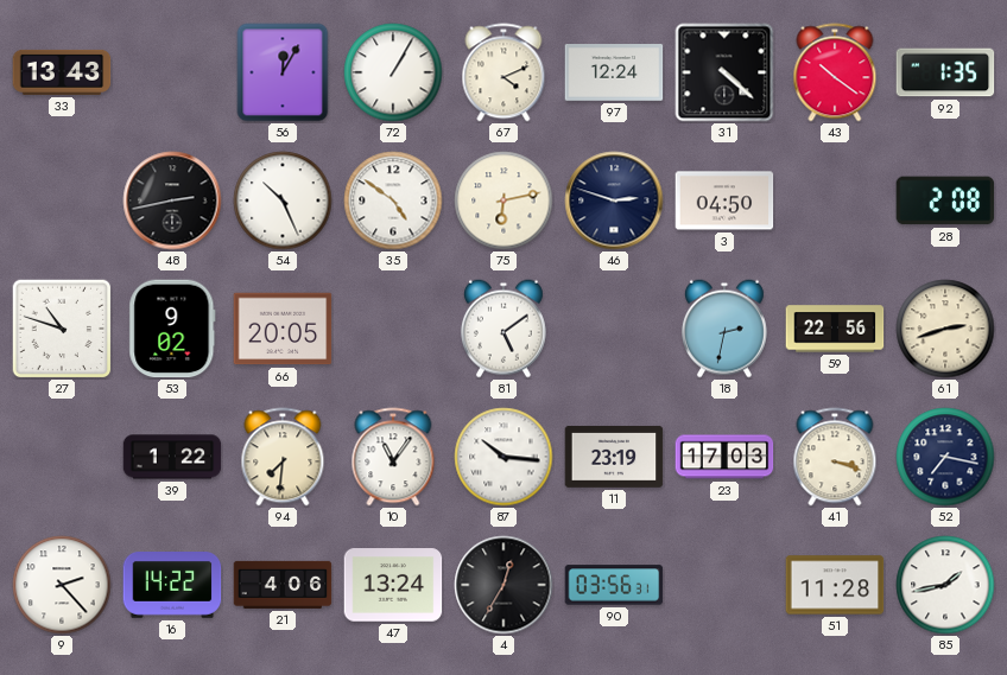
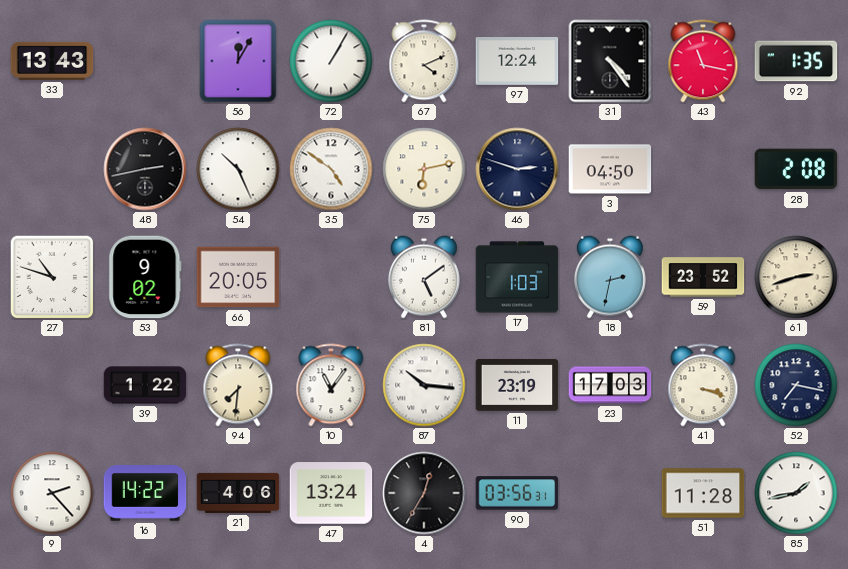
31: 4:22 -> 4:24 (610, 61)
43: 10:21 -> 11:17 (703, 61)
17: none -> 1:03 (517, 277)
59: 22:56 -> 23:52 (703, 277)
